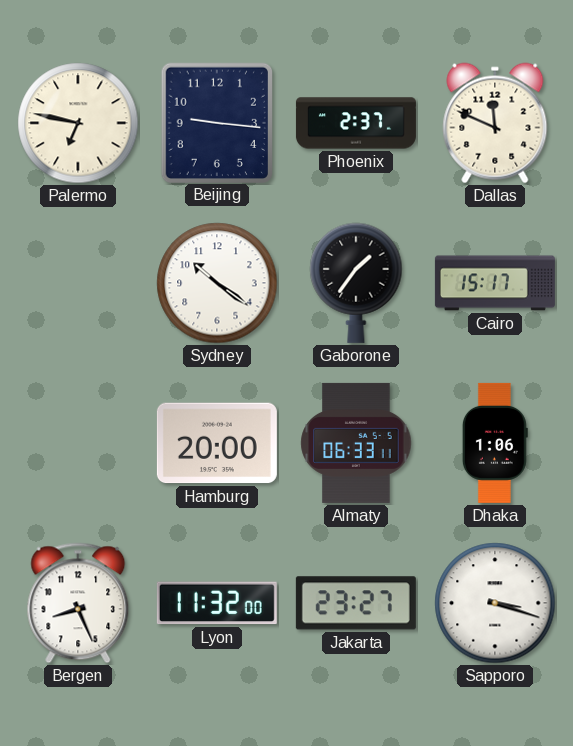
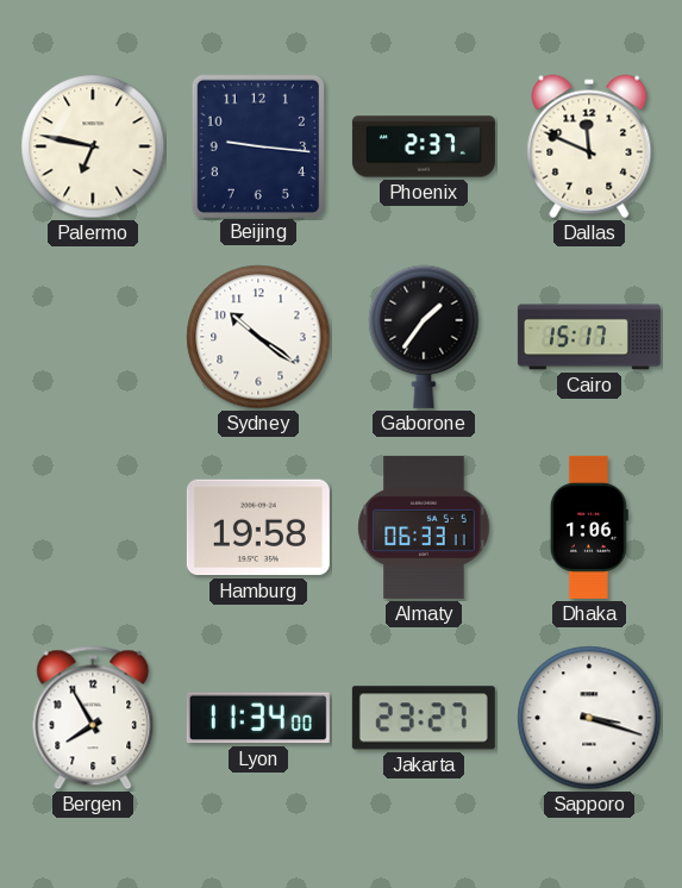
Hamburg: 20:00 -> 19:58 (258, 527)
Bergen: 8:26 -> 7:55 (93, 718)
Lyon: 11:32 -> 11:34 (258, 718)
